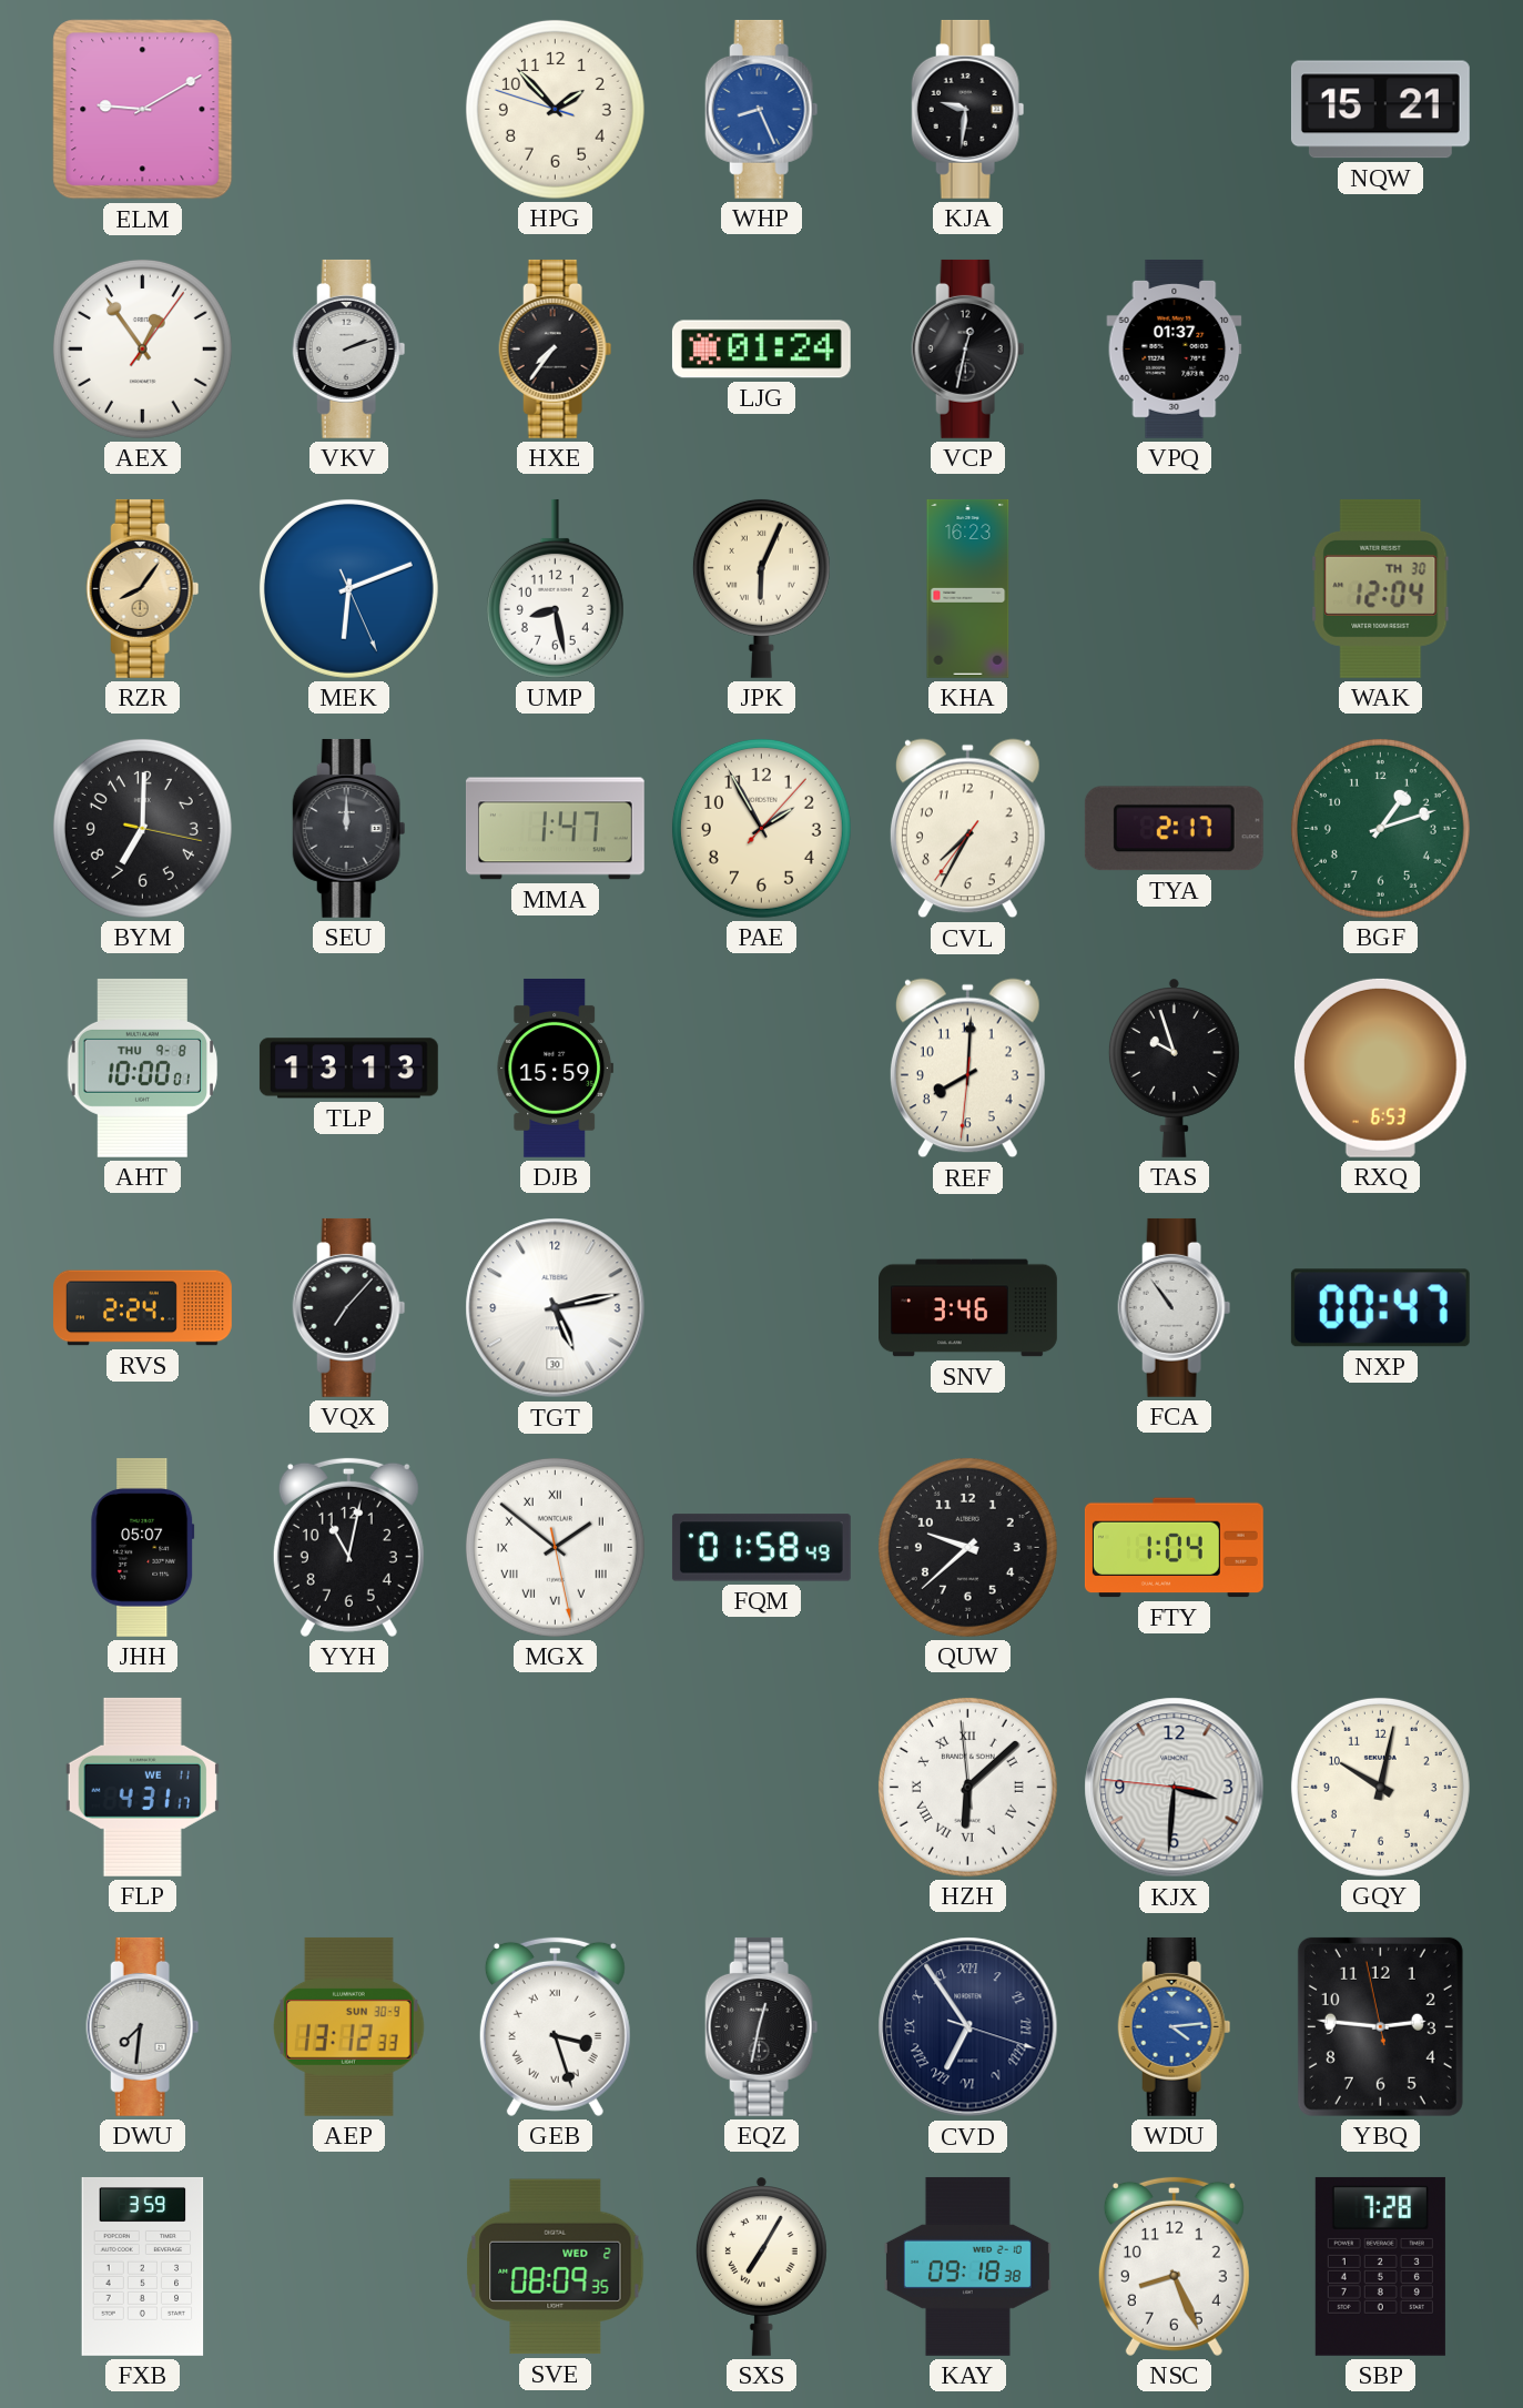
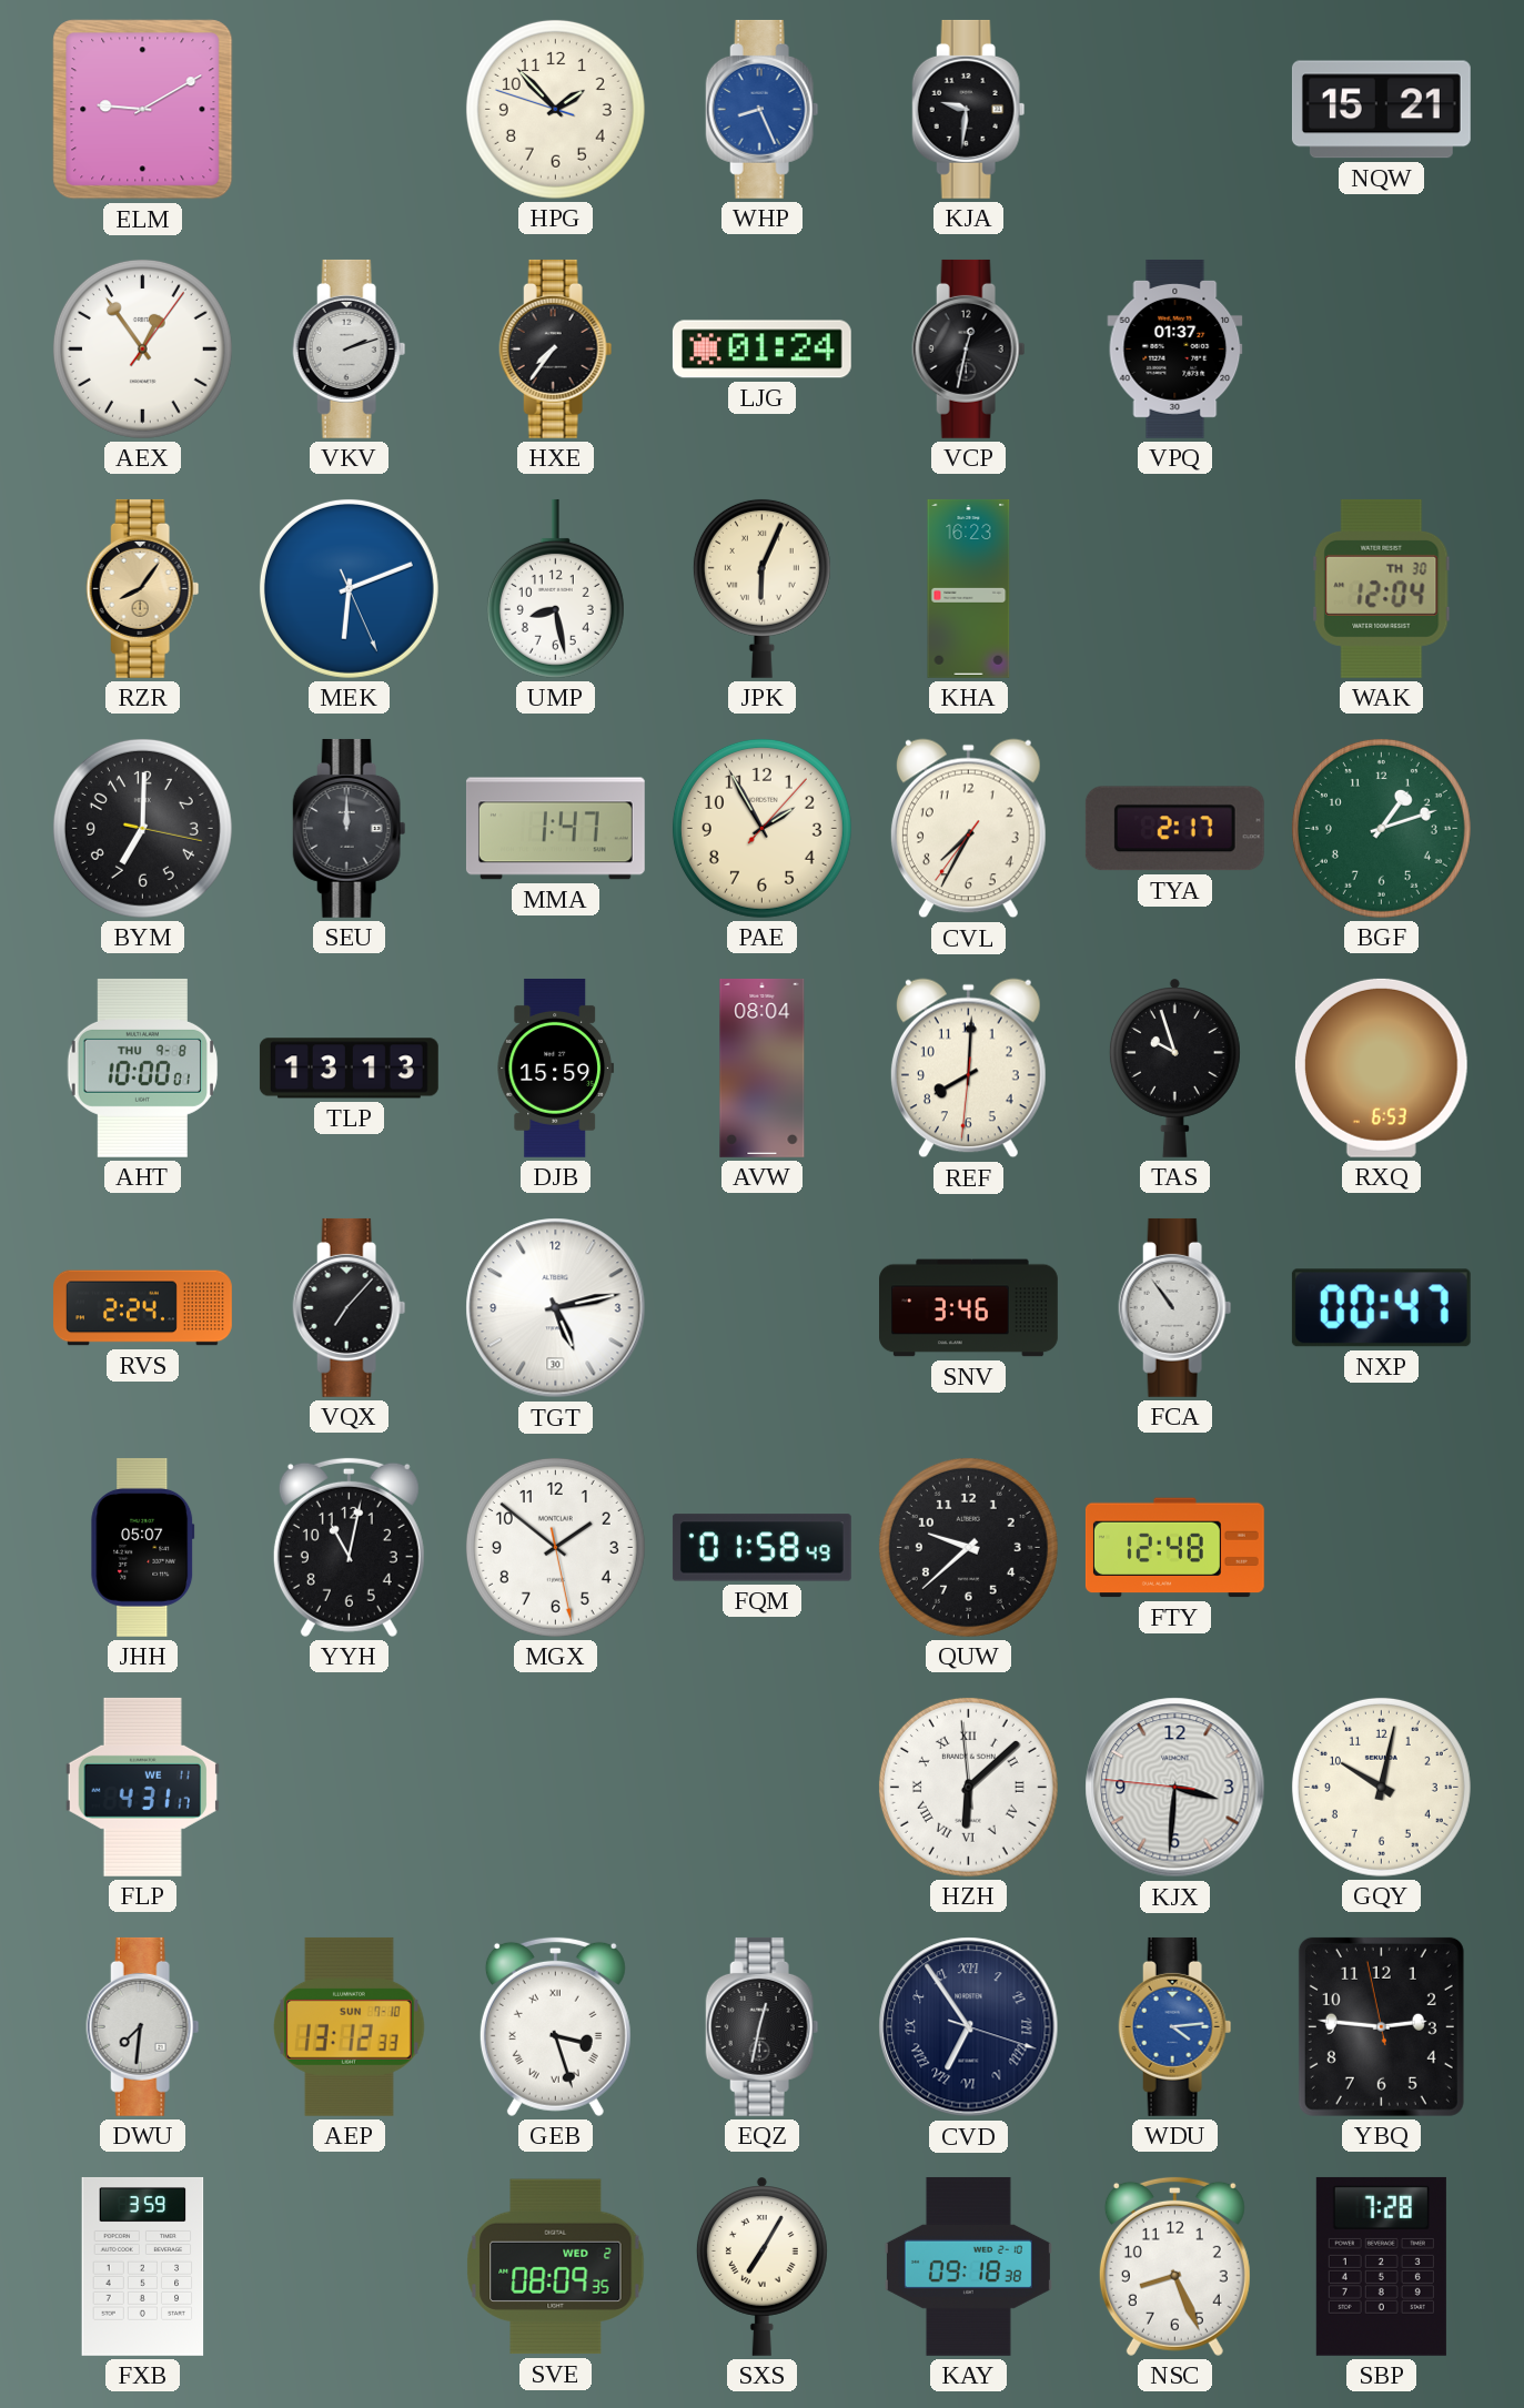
AVW: none -> 08:04 (763, 1068)
MGX numerals: Roman -> Arabic (555, 1547)
FTY: 1:04 -> 12:48 (1174, 1548)
AEP date: SUN 30-9 -> SUN 7-10 (350, 2026)
